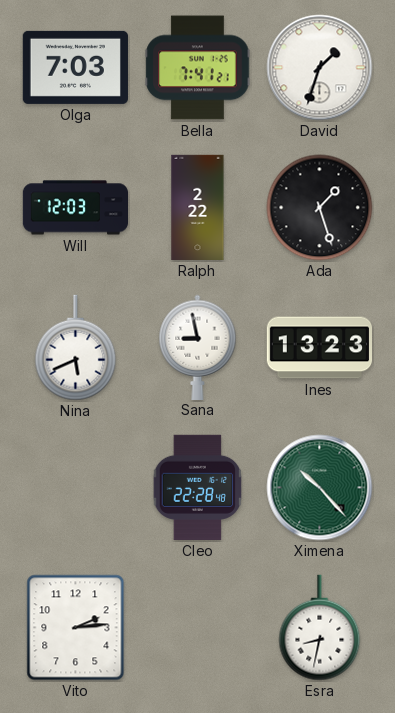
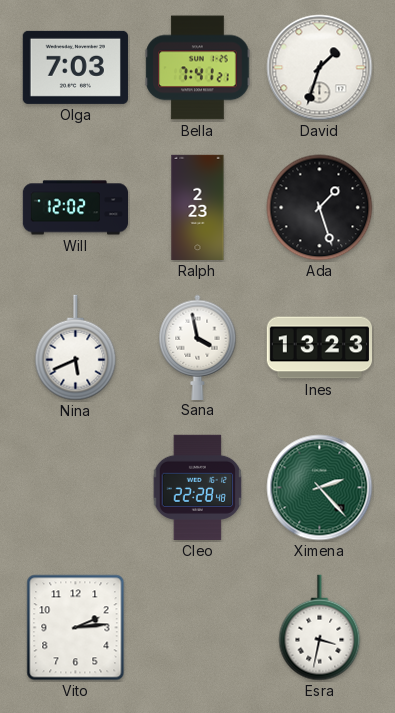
Will: 12:03 -> 12:02 (76, 208)
Ralph: 2:22 -> 2:23 (198, 208)
Sana: 8:58 -> 3:58 (198, 347)
Ximena: 10:23 -> 2:23 (320, 488)
Esra: 8:32 -> 3:32 (320, 628)
